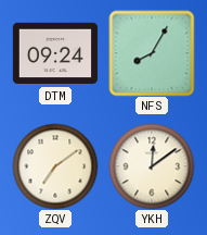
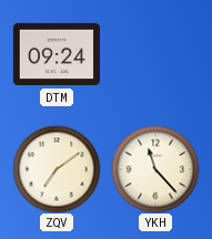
NFS: 8:05 -> none (152, 53)
YKH: 12:09 -> 11:23 (155, 169)
